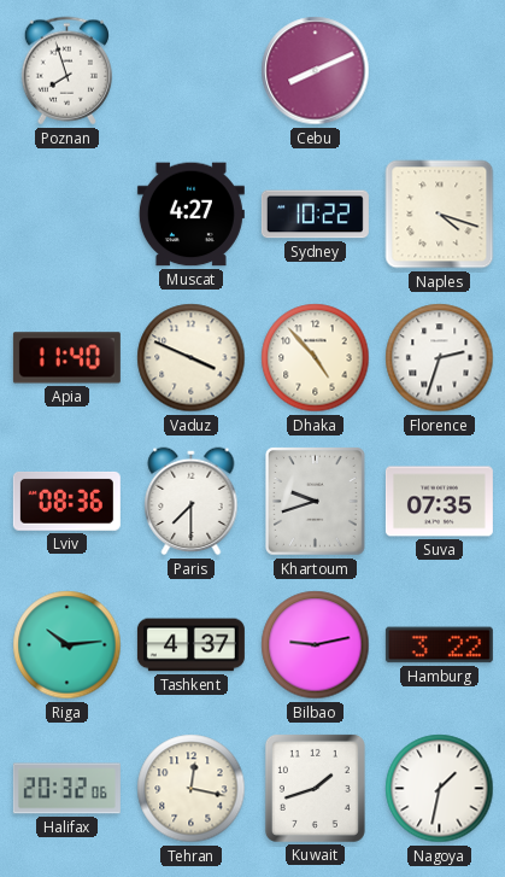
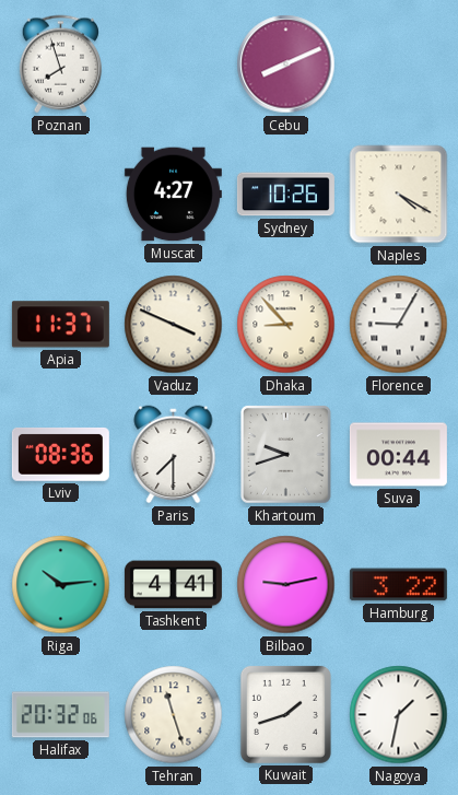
Sydney: 10:22 -> 10:26 (285, 195)
Naples: 4:18 -> 4:20 (399, 195)
Apia: 11:40 -> 11:37 (60, 325)
Dhaka: 4:53 -> 8:53 (286, 325)
Florence: 2:33 -> 9:05 (399, 325)
Suva: 07:35 -> 00:44 (398, 455)
Tashkent: 4:37 -> 4:41 (173, 585)
Tehran: 12:17 -> 11:27 (174, 715)
